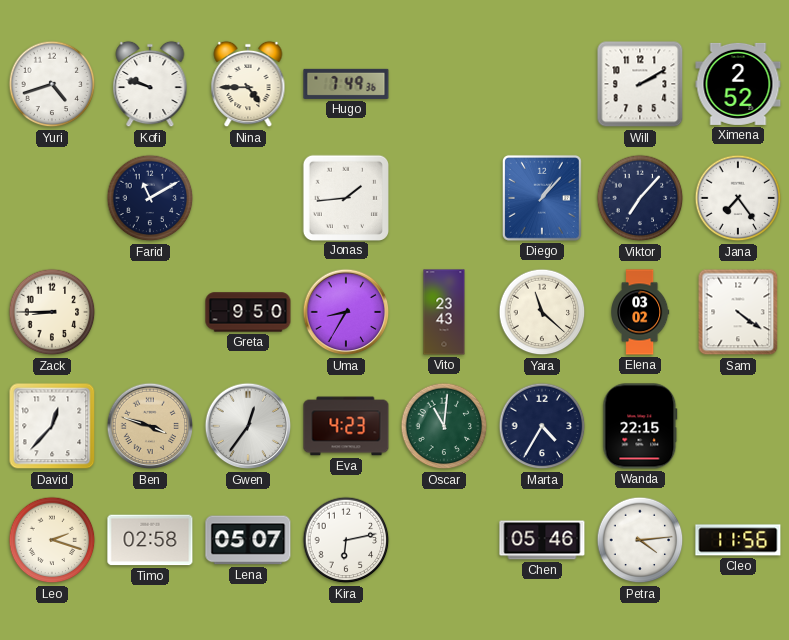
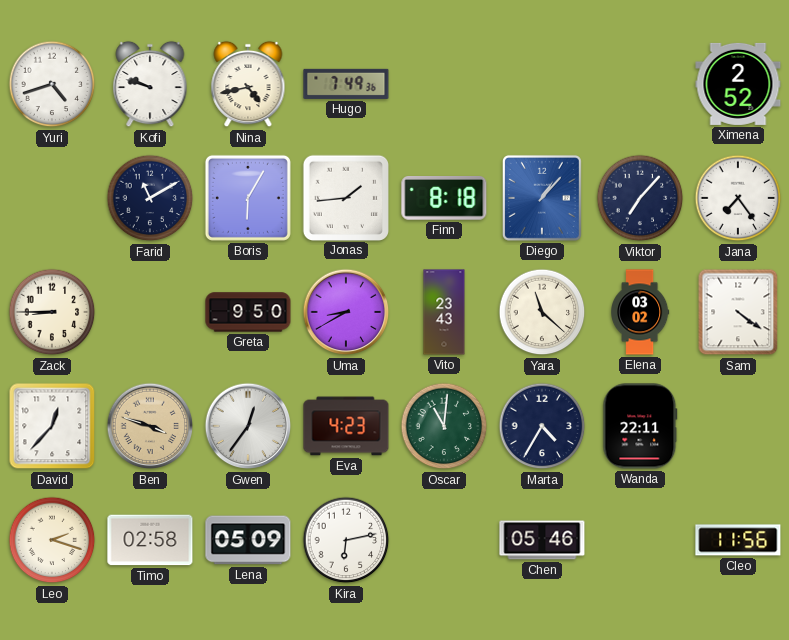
Nina: 4:45 -> 4:43 (248, 84)
Will: 2:10 -> none (640, 84)
Boris: none -> 6:05 (248, 198)
Finn: none -> 8:18 (444, 199)
Uma: 8:35 -> 8:40 (346, 312)
Wanda: 22:15 -> 22:11 (640, 426)
Lena: 05:07 -> 05:09 (248, 540)
Petra: 4:14 -> none (640, 540)
